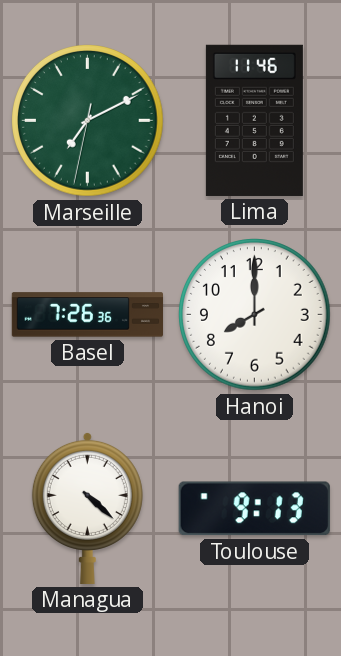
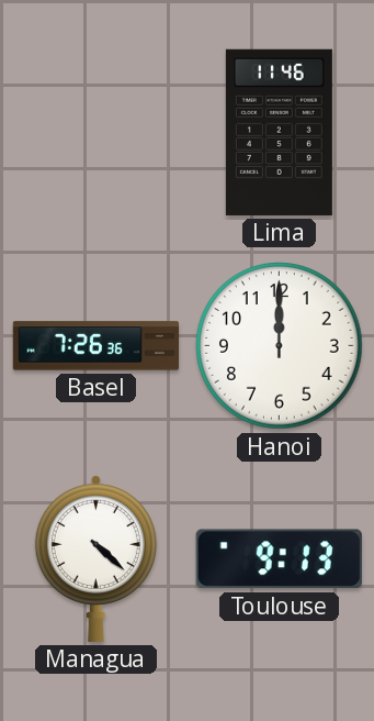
Marseille: 7:10 -> none (88, 121)
Hanoi: 8:00 -> 12:00 (280, 346)
